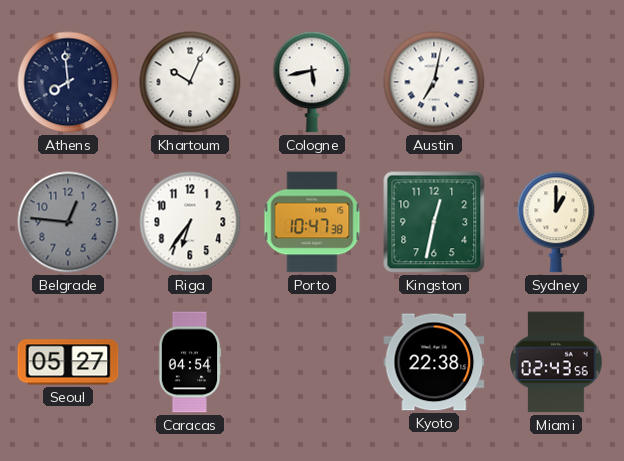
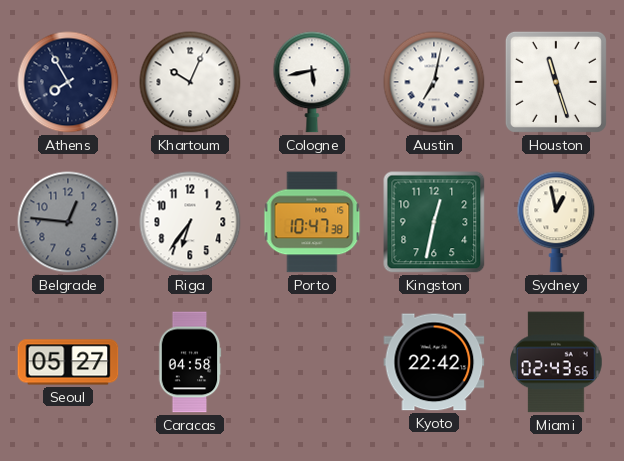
Athens: 7:59 -> 7:55 (68, 82)
Houston: none -> 11:27 (556, 82)
Sydney: 1:00 -> 12:58 (556, 222)
Caracas: 04:54 -> 04:58 (190, 362)
Kyoto: 22:38 -> 22:42 (434, 362)
